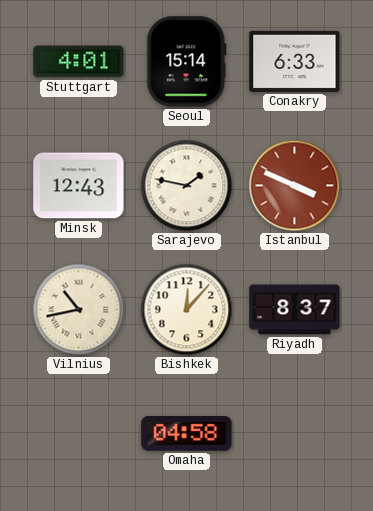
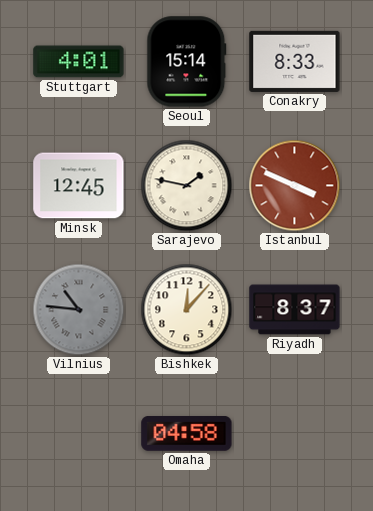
Conakry: 6:33 -> 8:33 (295, 61)
Minsk: 12:43 -> 12:45 (79, 186)
Vilnius: 10:43 -> 10:46 (79, 310)
Vilnius dial: cream -> grey (79, 310)
